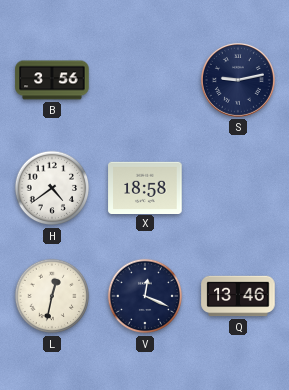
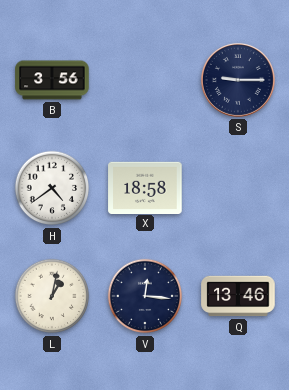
S: 9:13 -> 9:15 (238, 80)
L: 12:32 -> 1:02 (52, 296)
V: 12:19 -> 12:16 (145, 296)
